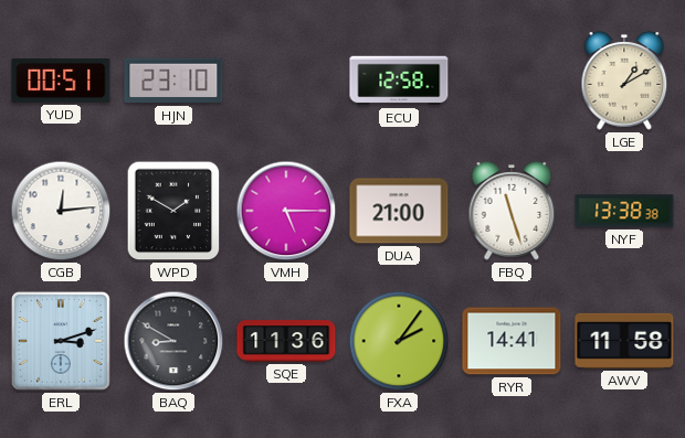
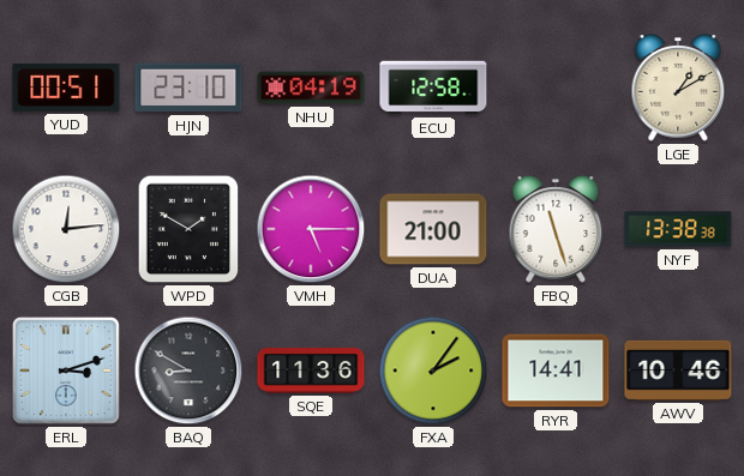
NHU: none -> 04:19 (311, 88)
AWV: 11:58 -> 10:46 (678, 370)
